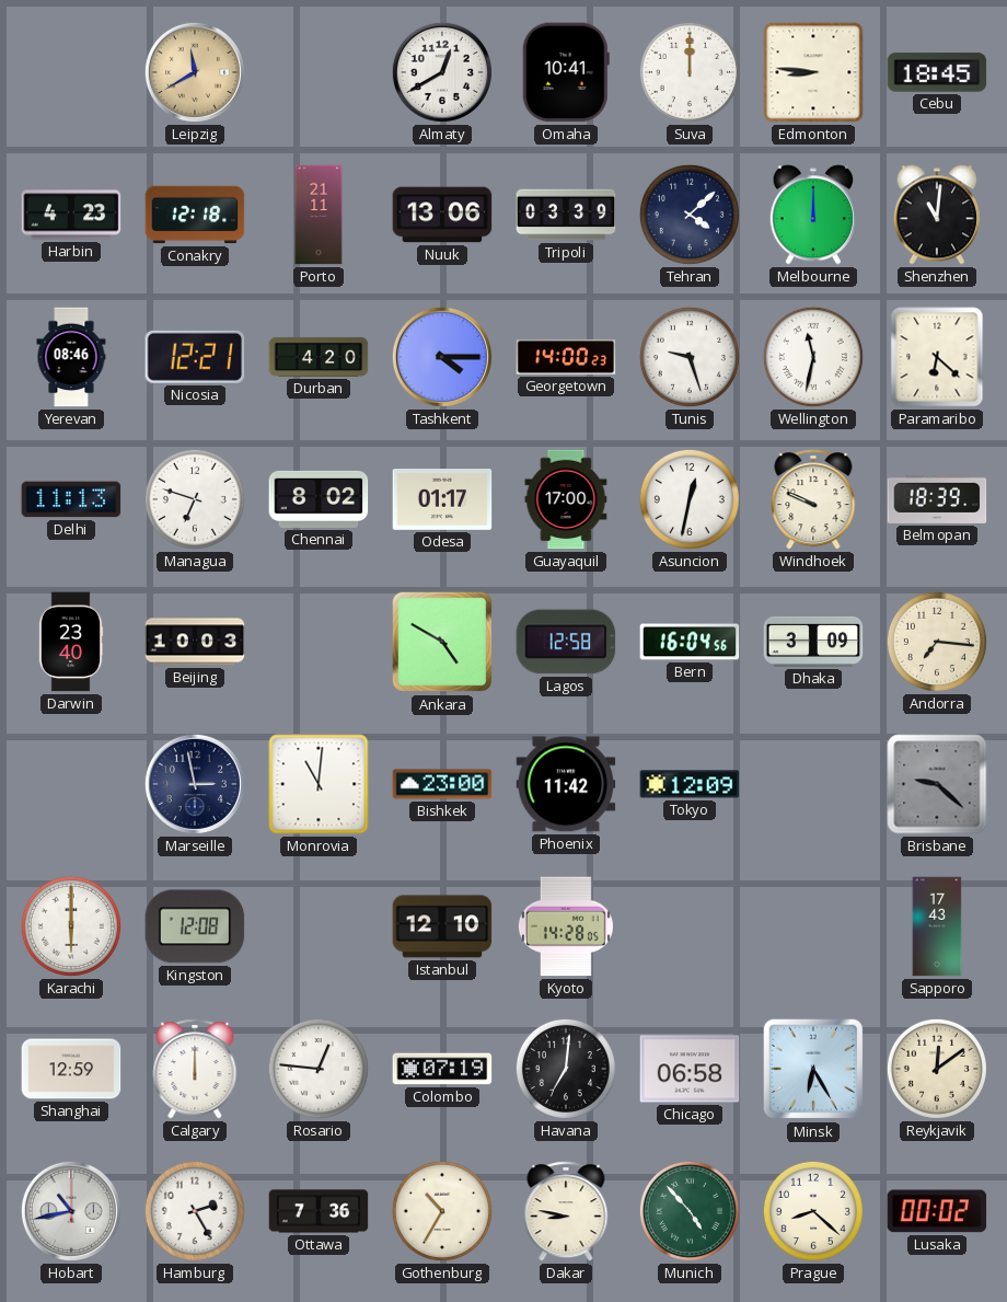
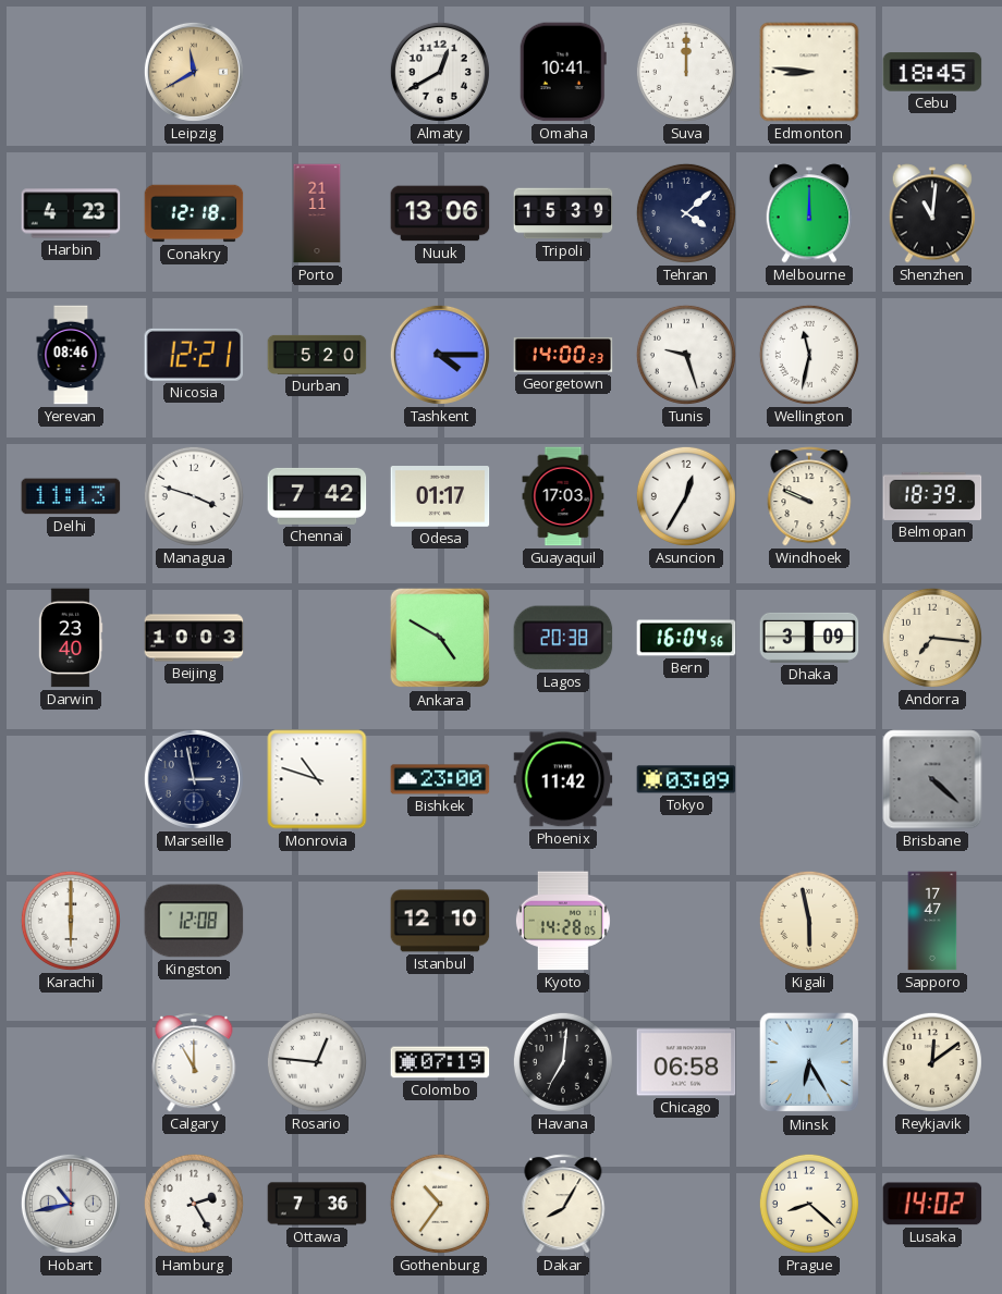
Tripoli: 03:39 -> 15:39 (563, 213)
Durban: 4:20 -> 5:20 (317, 355)
Paramaribo: 6:22 -> none (937, 357)
Managua: 6:48 -> 3:48 (194, 496)
Chennai: 8:02 -> 7:42 (317, 496)
Guayaquil: 17:00 -> 17:03 (563, 496)
Asuncion: 12:32 -> 12:35 (686, 496)
Lagos: 12:58 -> 20:38 (563, 638)
Monrovia: 11:01 -> 10:48 (317, 779)
Tokyo: 12:09 -> 03:09 (686, 779)
Brisbane: 9:22 -> 4:22 (932, 779)
Kigali: none -> 5:58 (809, 921)
Sapporo: 17:43 -> 17:47 (932, 921)
Shanghai: 12:59 -> none (71, 1069)
Calgary: 12:00 -> 11:00 (194, 1062)
Gothenburg: 10:35 -> 10:36 (440, 1204)
Dakar: 8:47 -> 8:05 (563, 1204)
Munich: 4:53 -> none (690, 1211)
Lusaka: 00:02 -> 14:02 (932, 1204)
